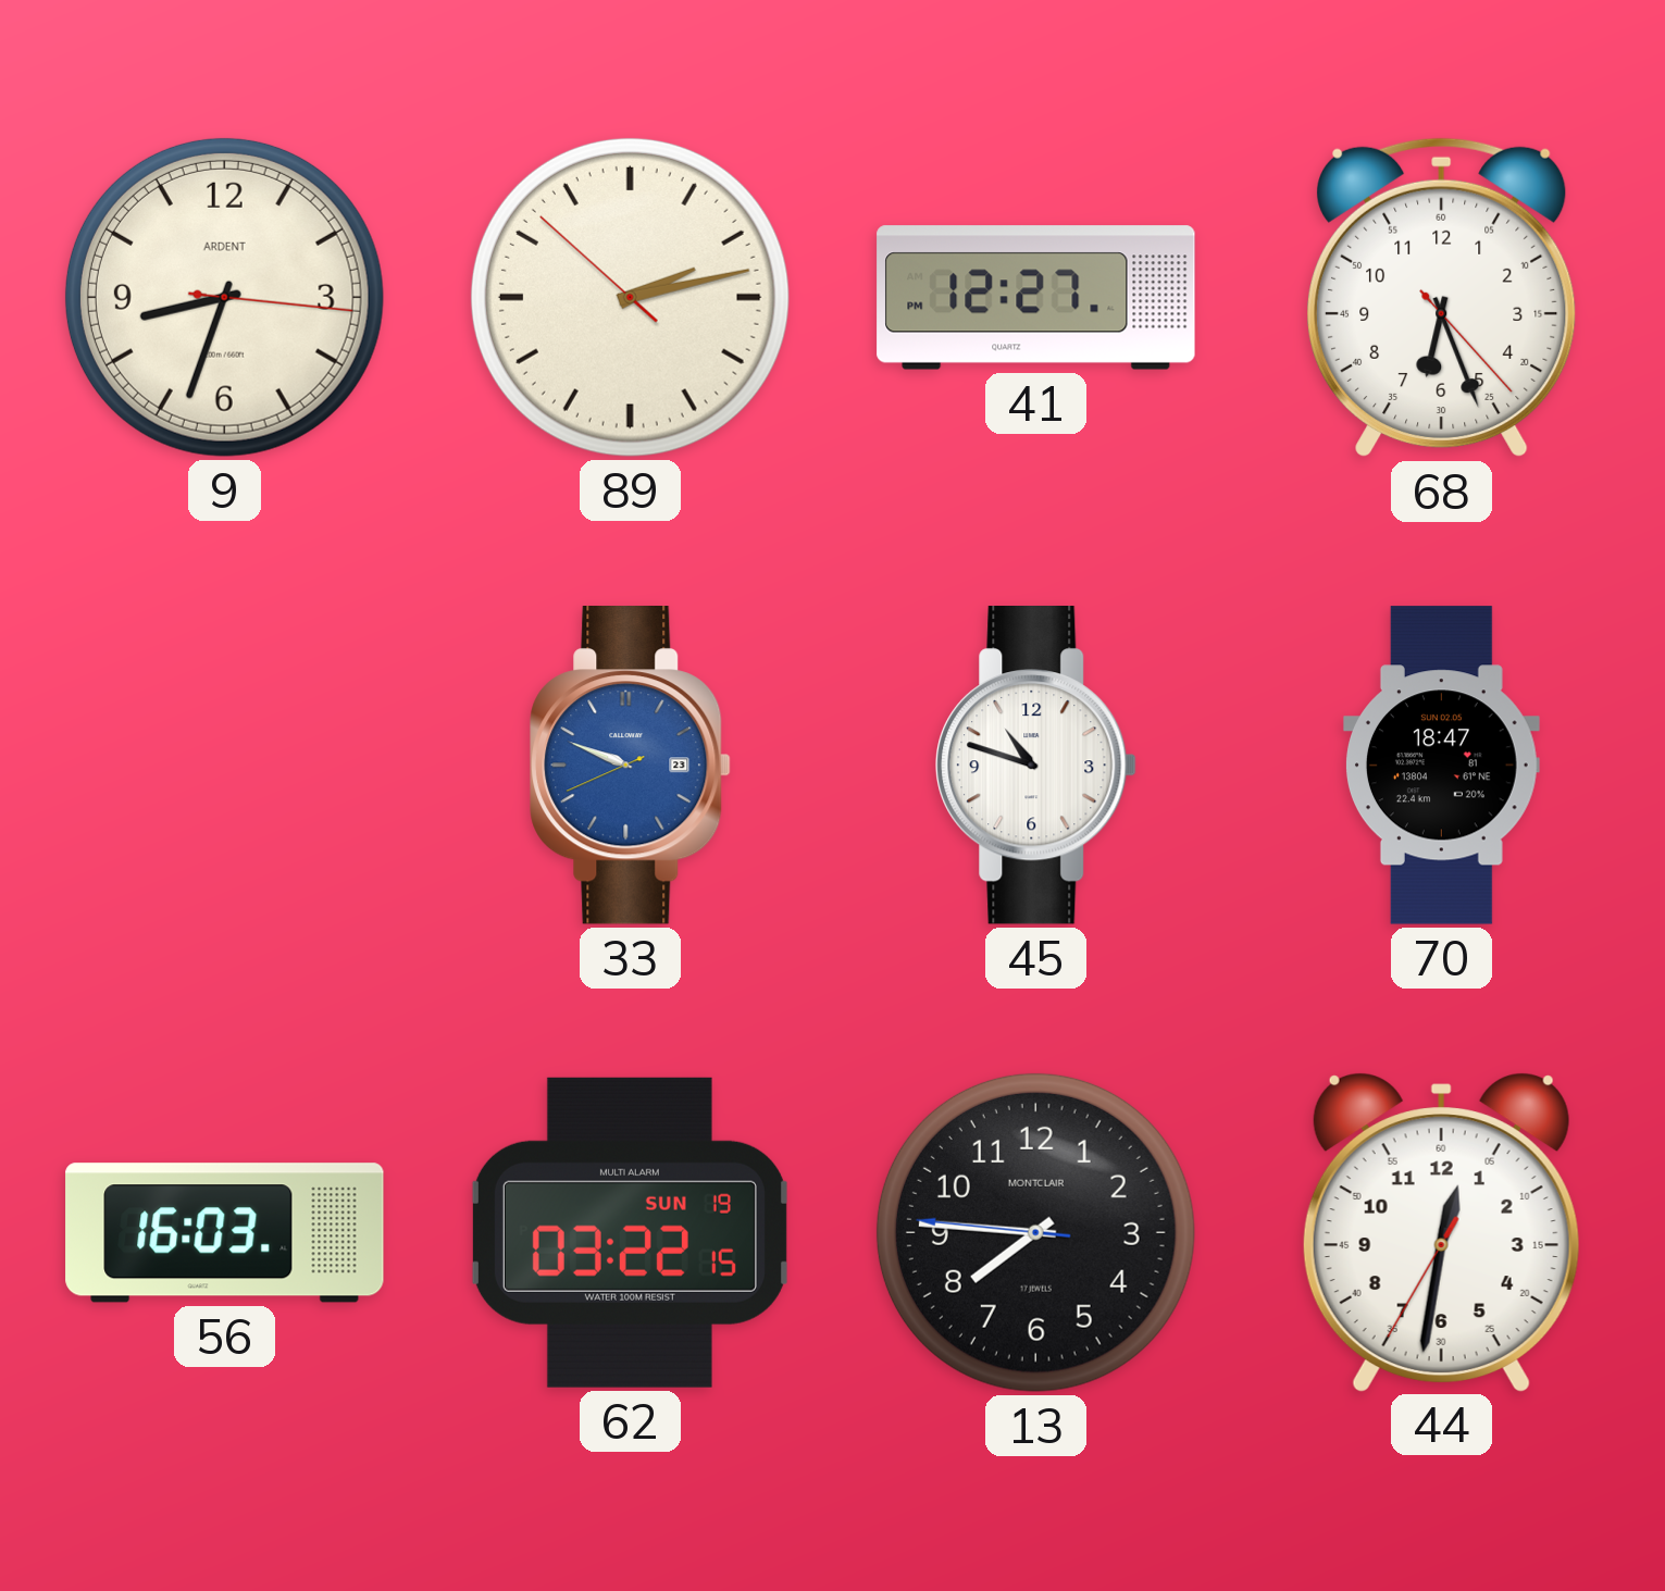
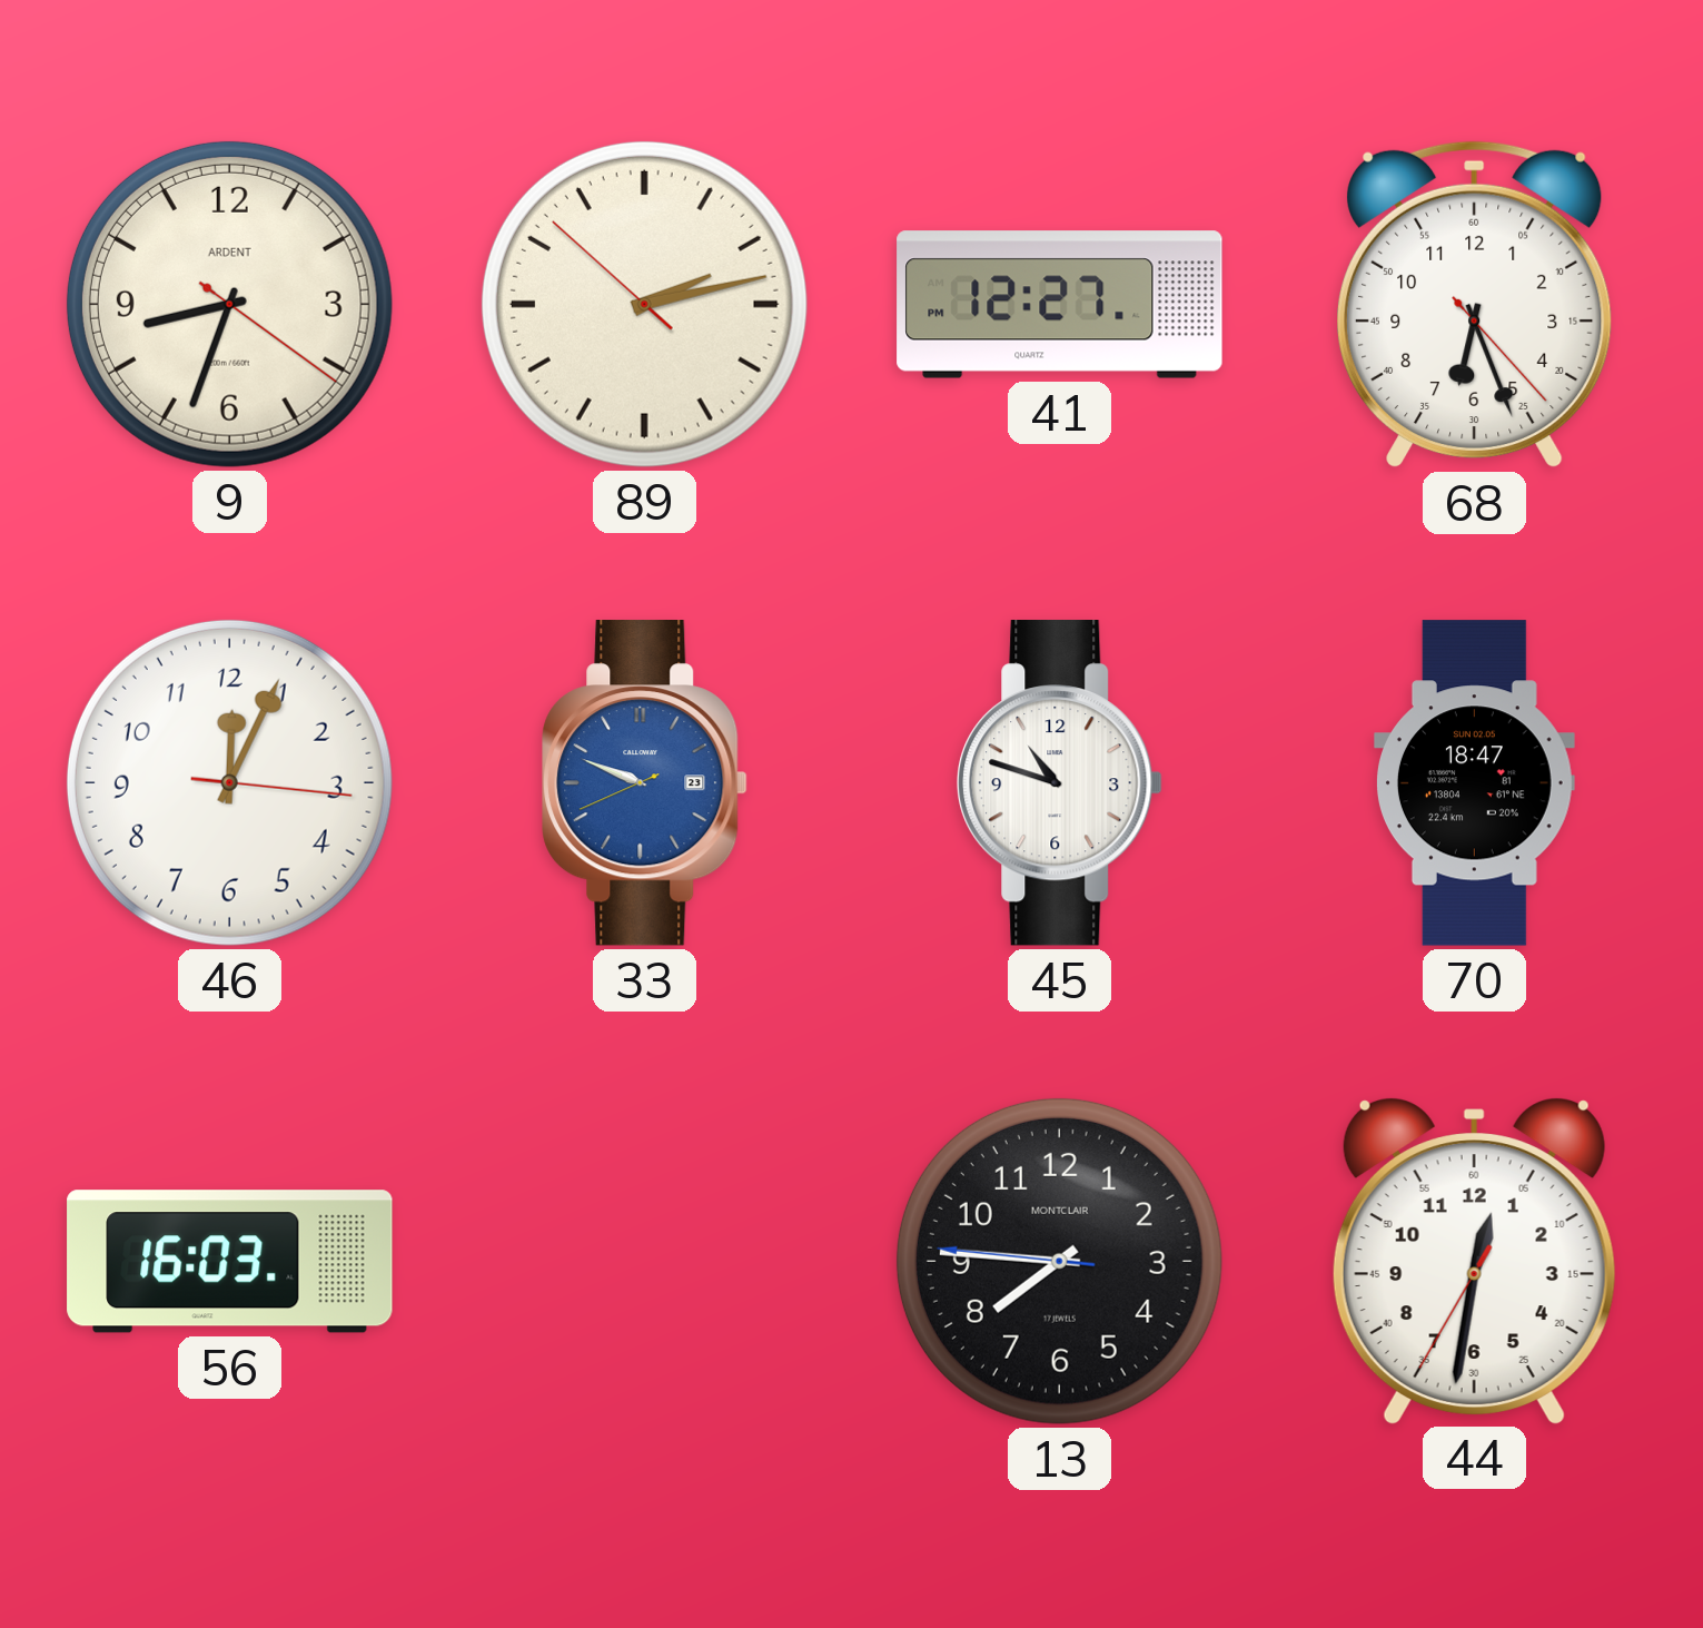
9: 8:33:16 -> 8:33:21 (229, 304)
46: none -> 12:04 (229, 782)
62: 03:22 -> none (630, 1232)
